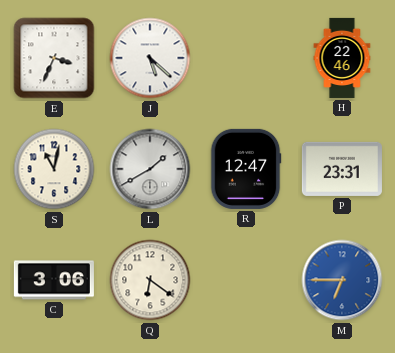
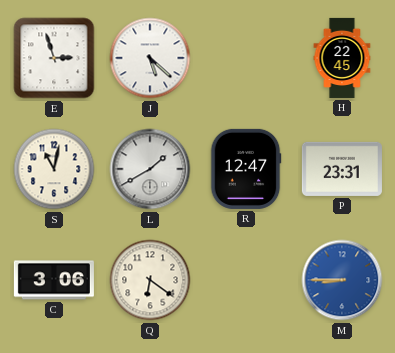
E: 3:34 -> 2:57 (54, 58)
H: 22:46 -> 22:45 (342, 58)
M: 6:45 -> 8:45 (342, 280)
